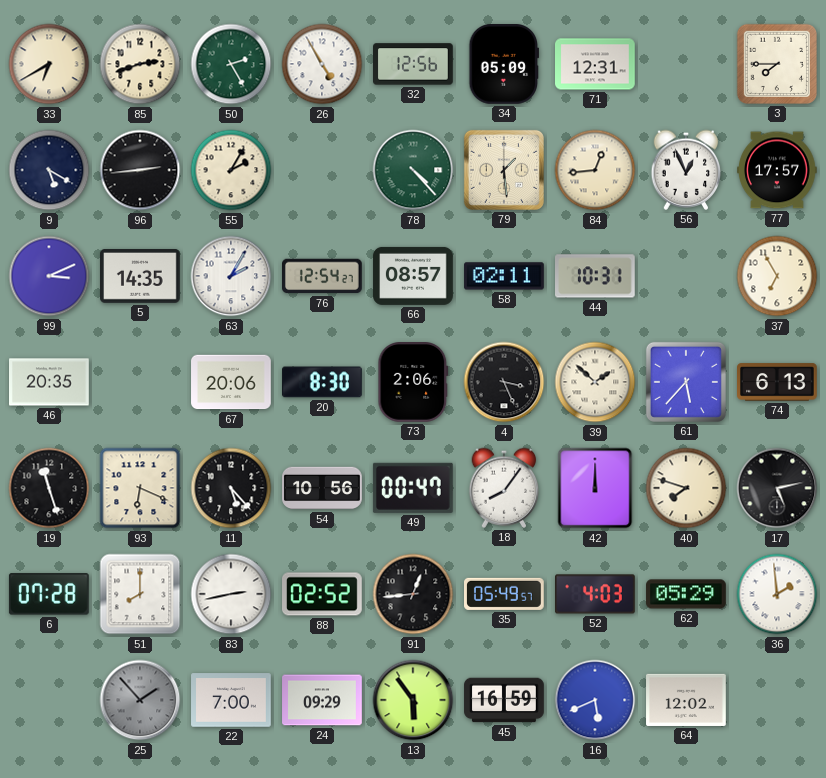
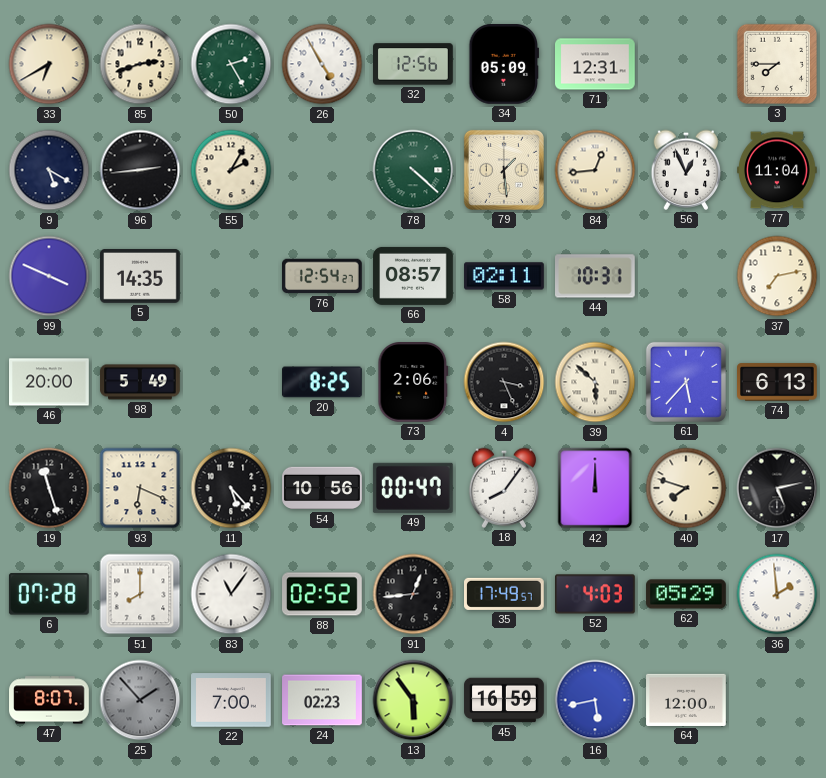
78: 4:23 -> 4:22 (413, 170)
77: 17:57 -> 11:04 (778, 170)
99: 3:11 -> 3:49 (49, 276)
63: 2:05 -> none (231, 276)
37: 6:55 -> 7:13 (777, 276)
46: 20:35 -> 20:00 (49, 382)
98: none -> 5:49 (140, 382)
67: 20:06 -> none (231, 382)
20: 8:30 -> 8:25 (323, 382)
39: 1:52 -> 5:52 (595, 382)
83: 2:43 -> 11:06 (231, 594)
35: 05:49 -> 17:49 (505, 594)
47: none -> 8:07 (49, 700)
24: 09:29 -> 02:23 (322, 700)
16: 5:41 -> 5:43 (595, 700)
64: 12:02 -> 12:00 (686, 700)
